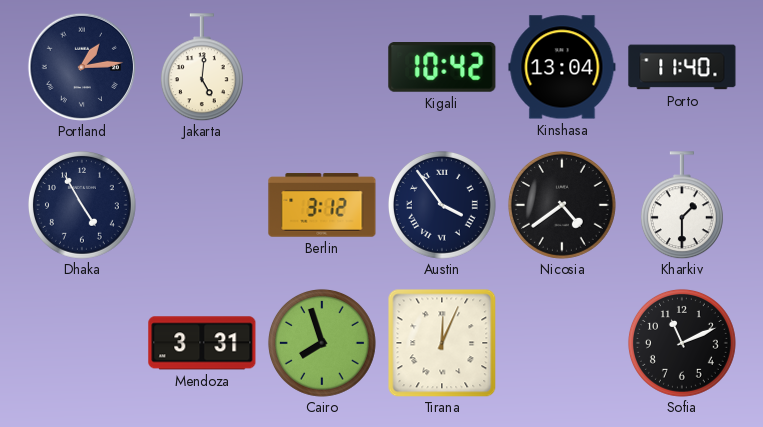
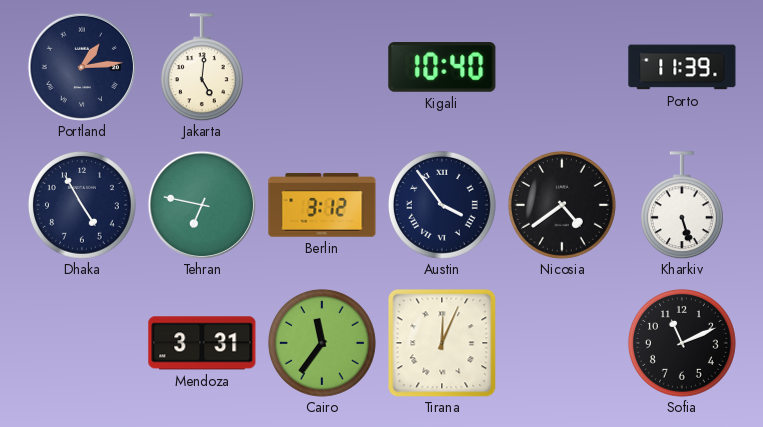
Kigali: 10:42 -> 10:40 (442, 68)
Kinshasa: 13:04 -> none (562, 67)
Porto: 11:40 -> 11:39 (682, 67)
Tehran: none -> 6:47 (201, 204)
Kharkiv: 1:30 -> 5:27 (682, 205)
Cairo: 7:57 -> 11:36 (322, 343)
